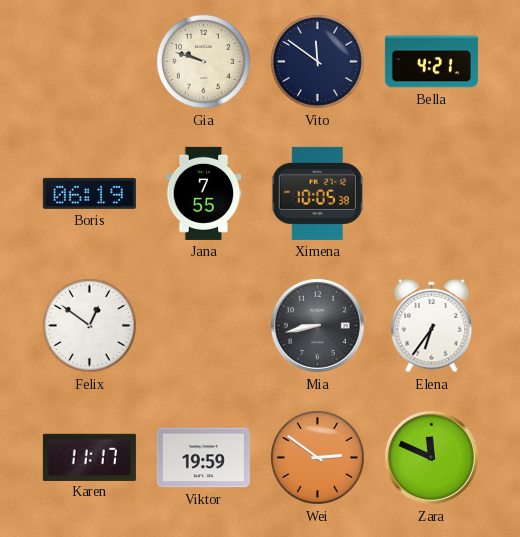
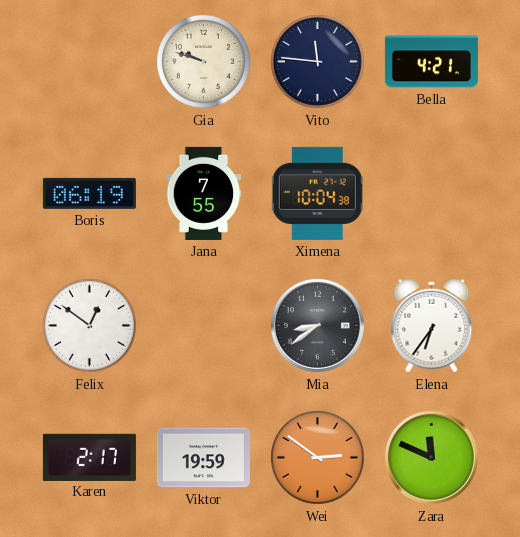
Vito: 11:51 -> 11:46 (317, 61)
Ximena: 10:05 -> 10:04 (317, 193)
Mia: 8:43 -> 8:39 (317, 325)
Karen: 11:17 -> 2:17 (89, 457)
